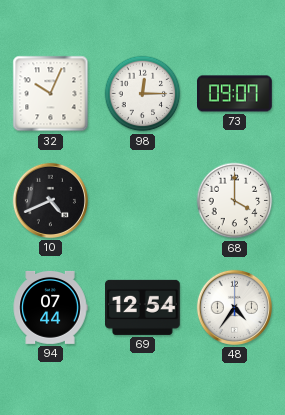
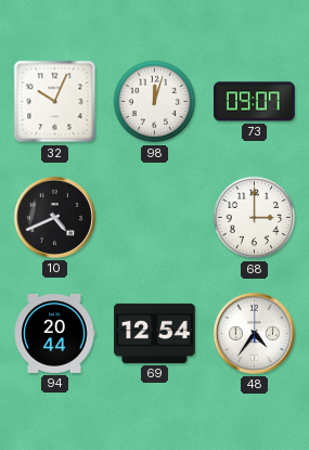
98: 12:15 -> 12:03 (155, 102)
68: 4:00 -> 3:00 (255, 218)
94: 07:44 -> 20:44 (54, 333)
